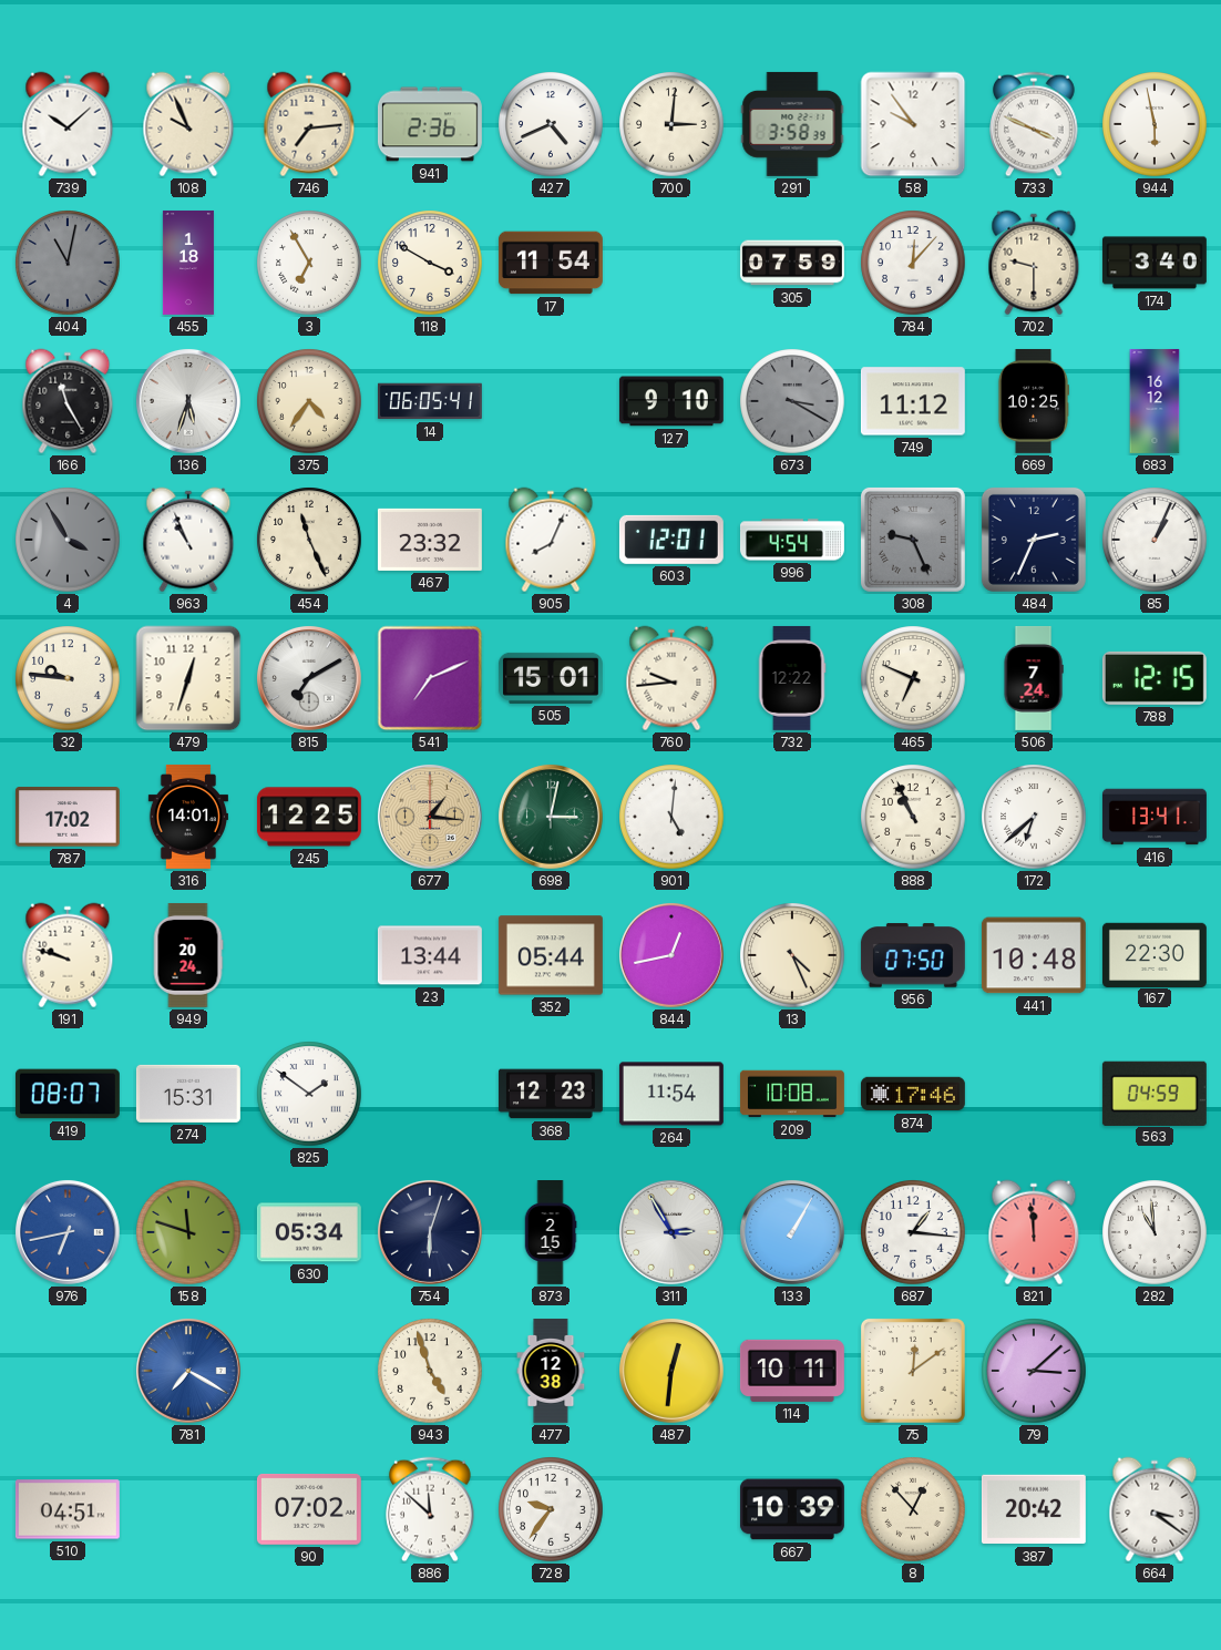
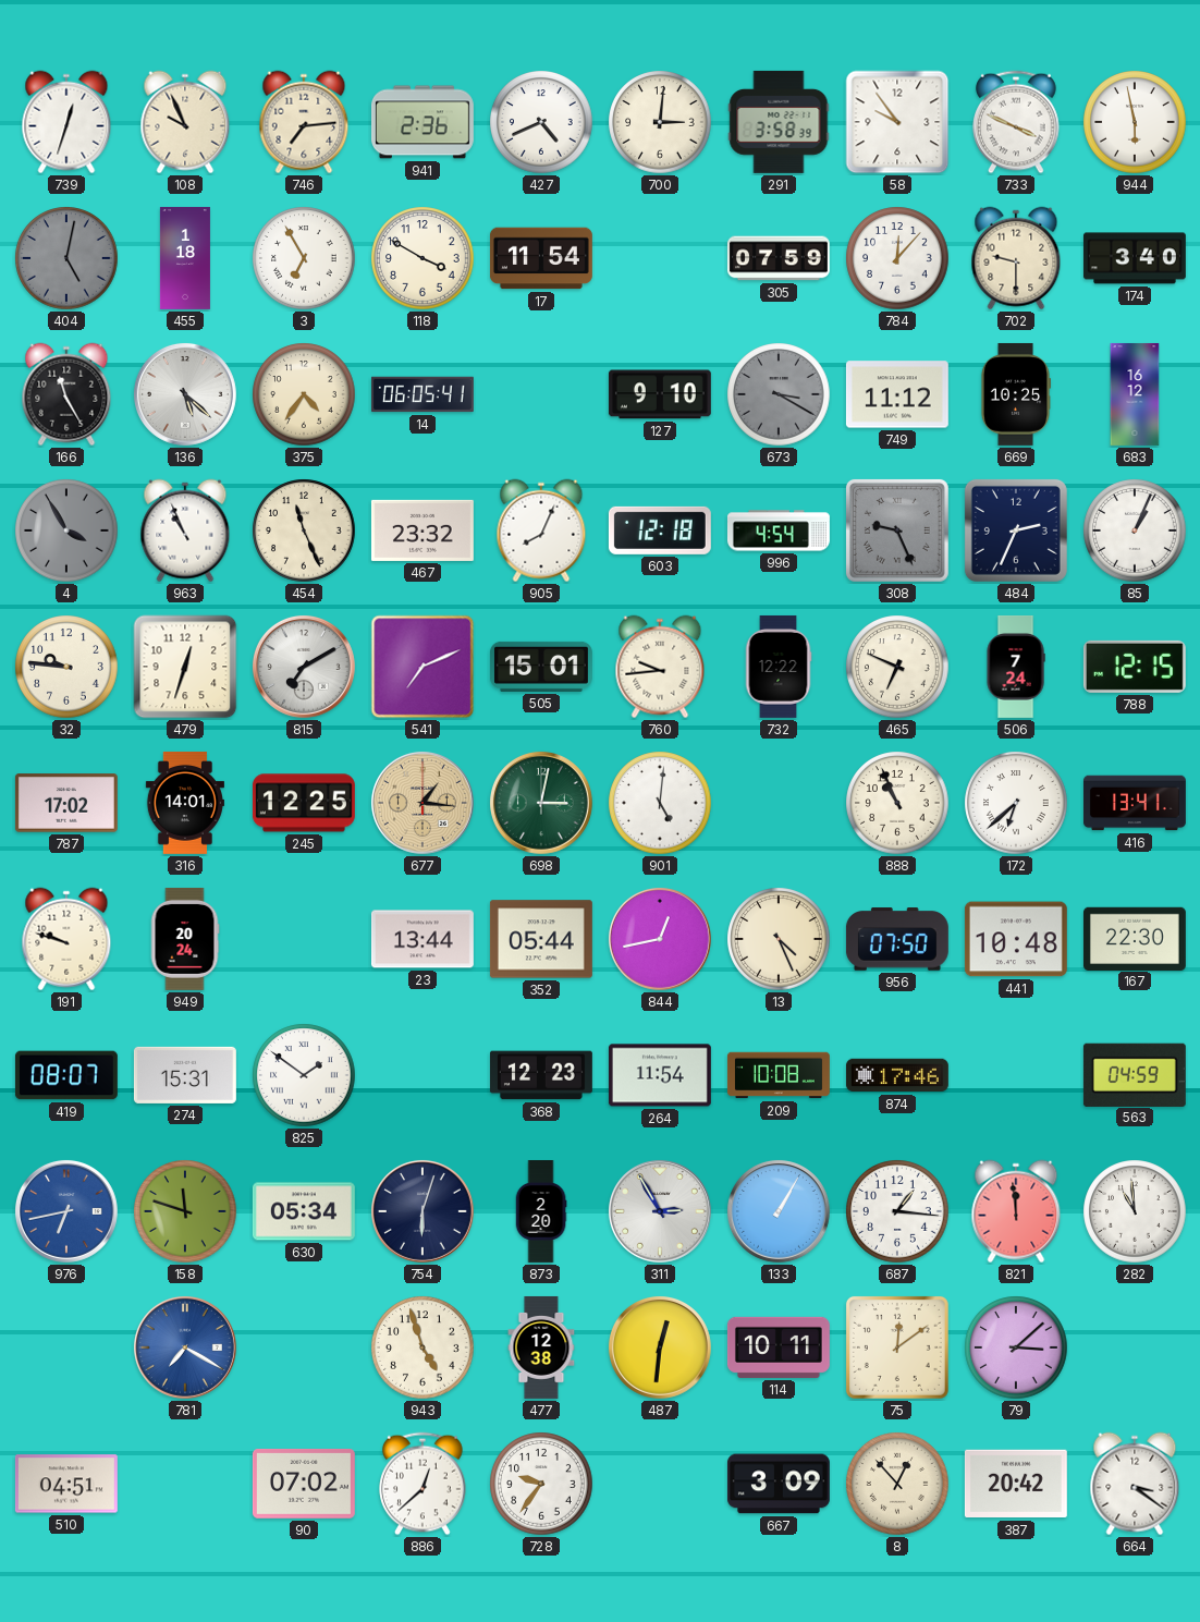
739: 10:08 -> 12:33 (66, 122)
404: 11:02 -> 5:02 (66, 258)
136: 5:33 -> 5:22 (185, 394)
603: 12:01 -> 12:18 (660, 530)
873: 2:15 -> 2:20 (541, 1212)
886: 11:52 -> 12:38 (423, 1484)
667: 10:39 -> 3:09 (779, 1484)
